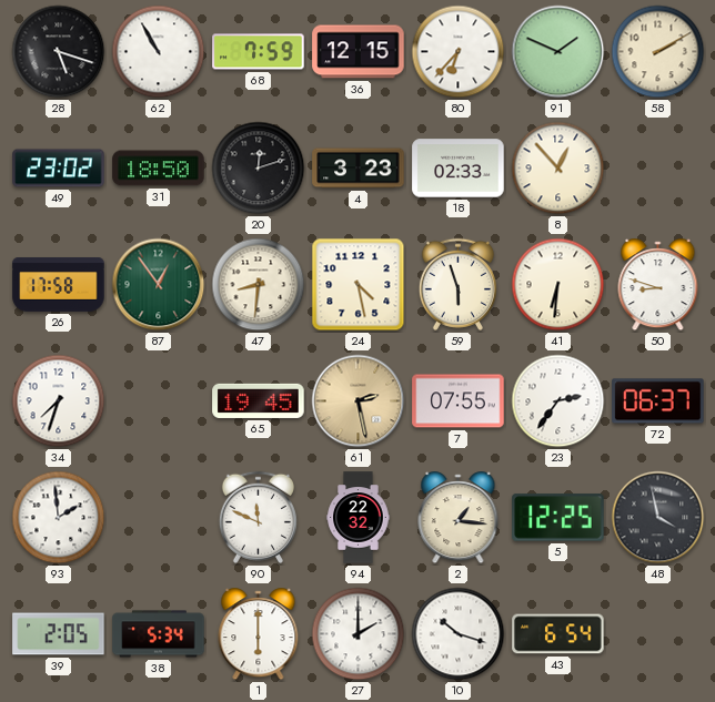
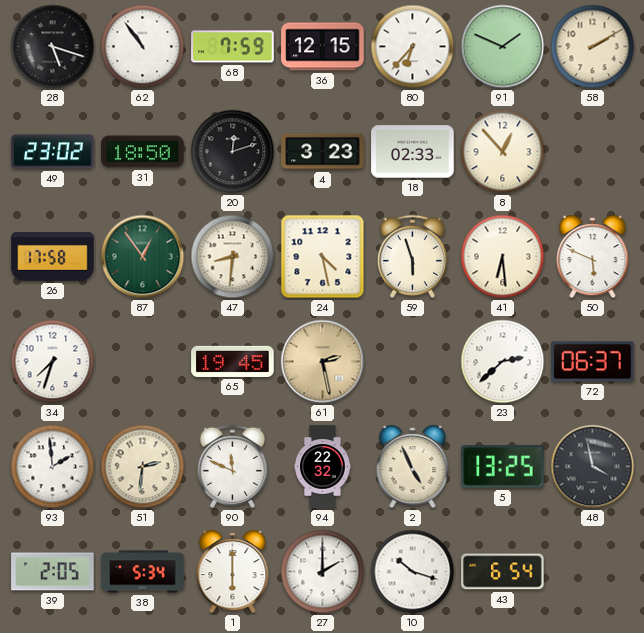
62: 10:55 -> 10:54 (143, 47)
41: 6:31 -> 6:29 (503, 257)
50: 8:48 -> 5:49 (593, 257)
7: 07:55 -> none (459, 401)
23: 2:36 -> 2:38 (503, 362)
51: none -> 2:31 (143, 467)
2: 1:16 -> 4:56 (413, 467)
5: 12:25 -> 13:25 (503, 467)
